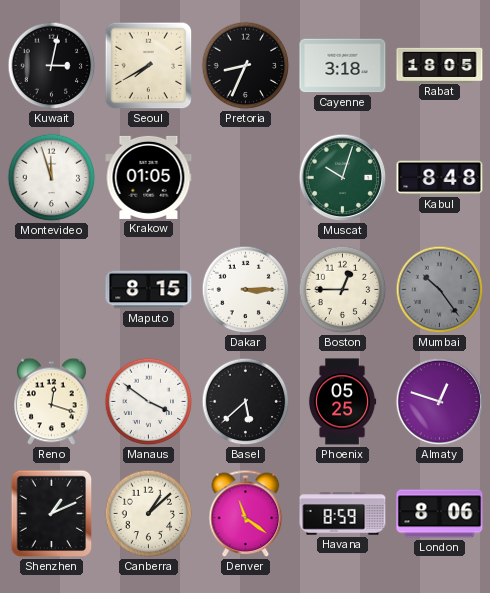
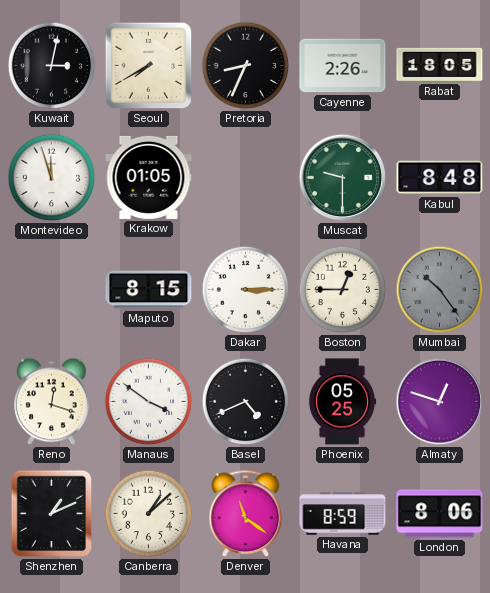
Cayenne: 3:18 -> 2:26 (343, 66)
Muscat: 10:03 -> 9:30 (343, 178)
Basel: 5:38 -> 4:41 (246, 402)
